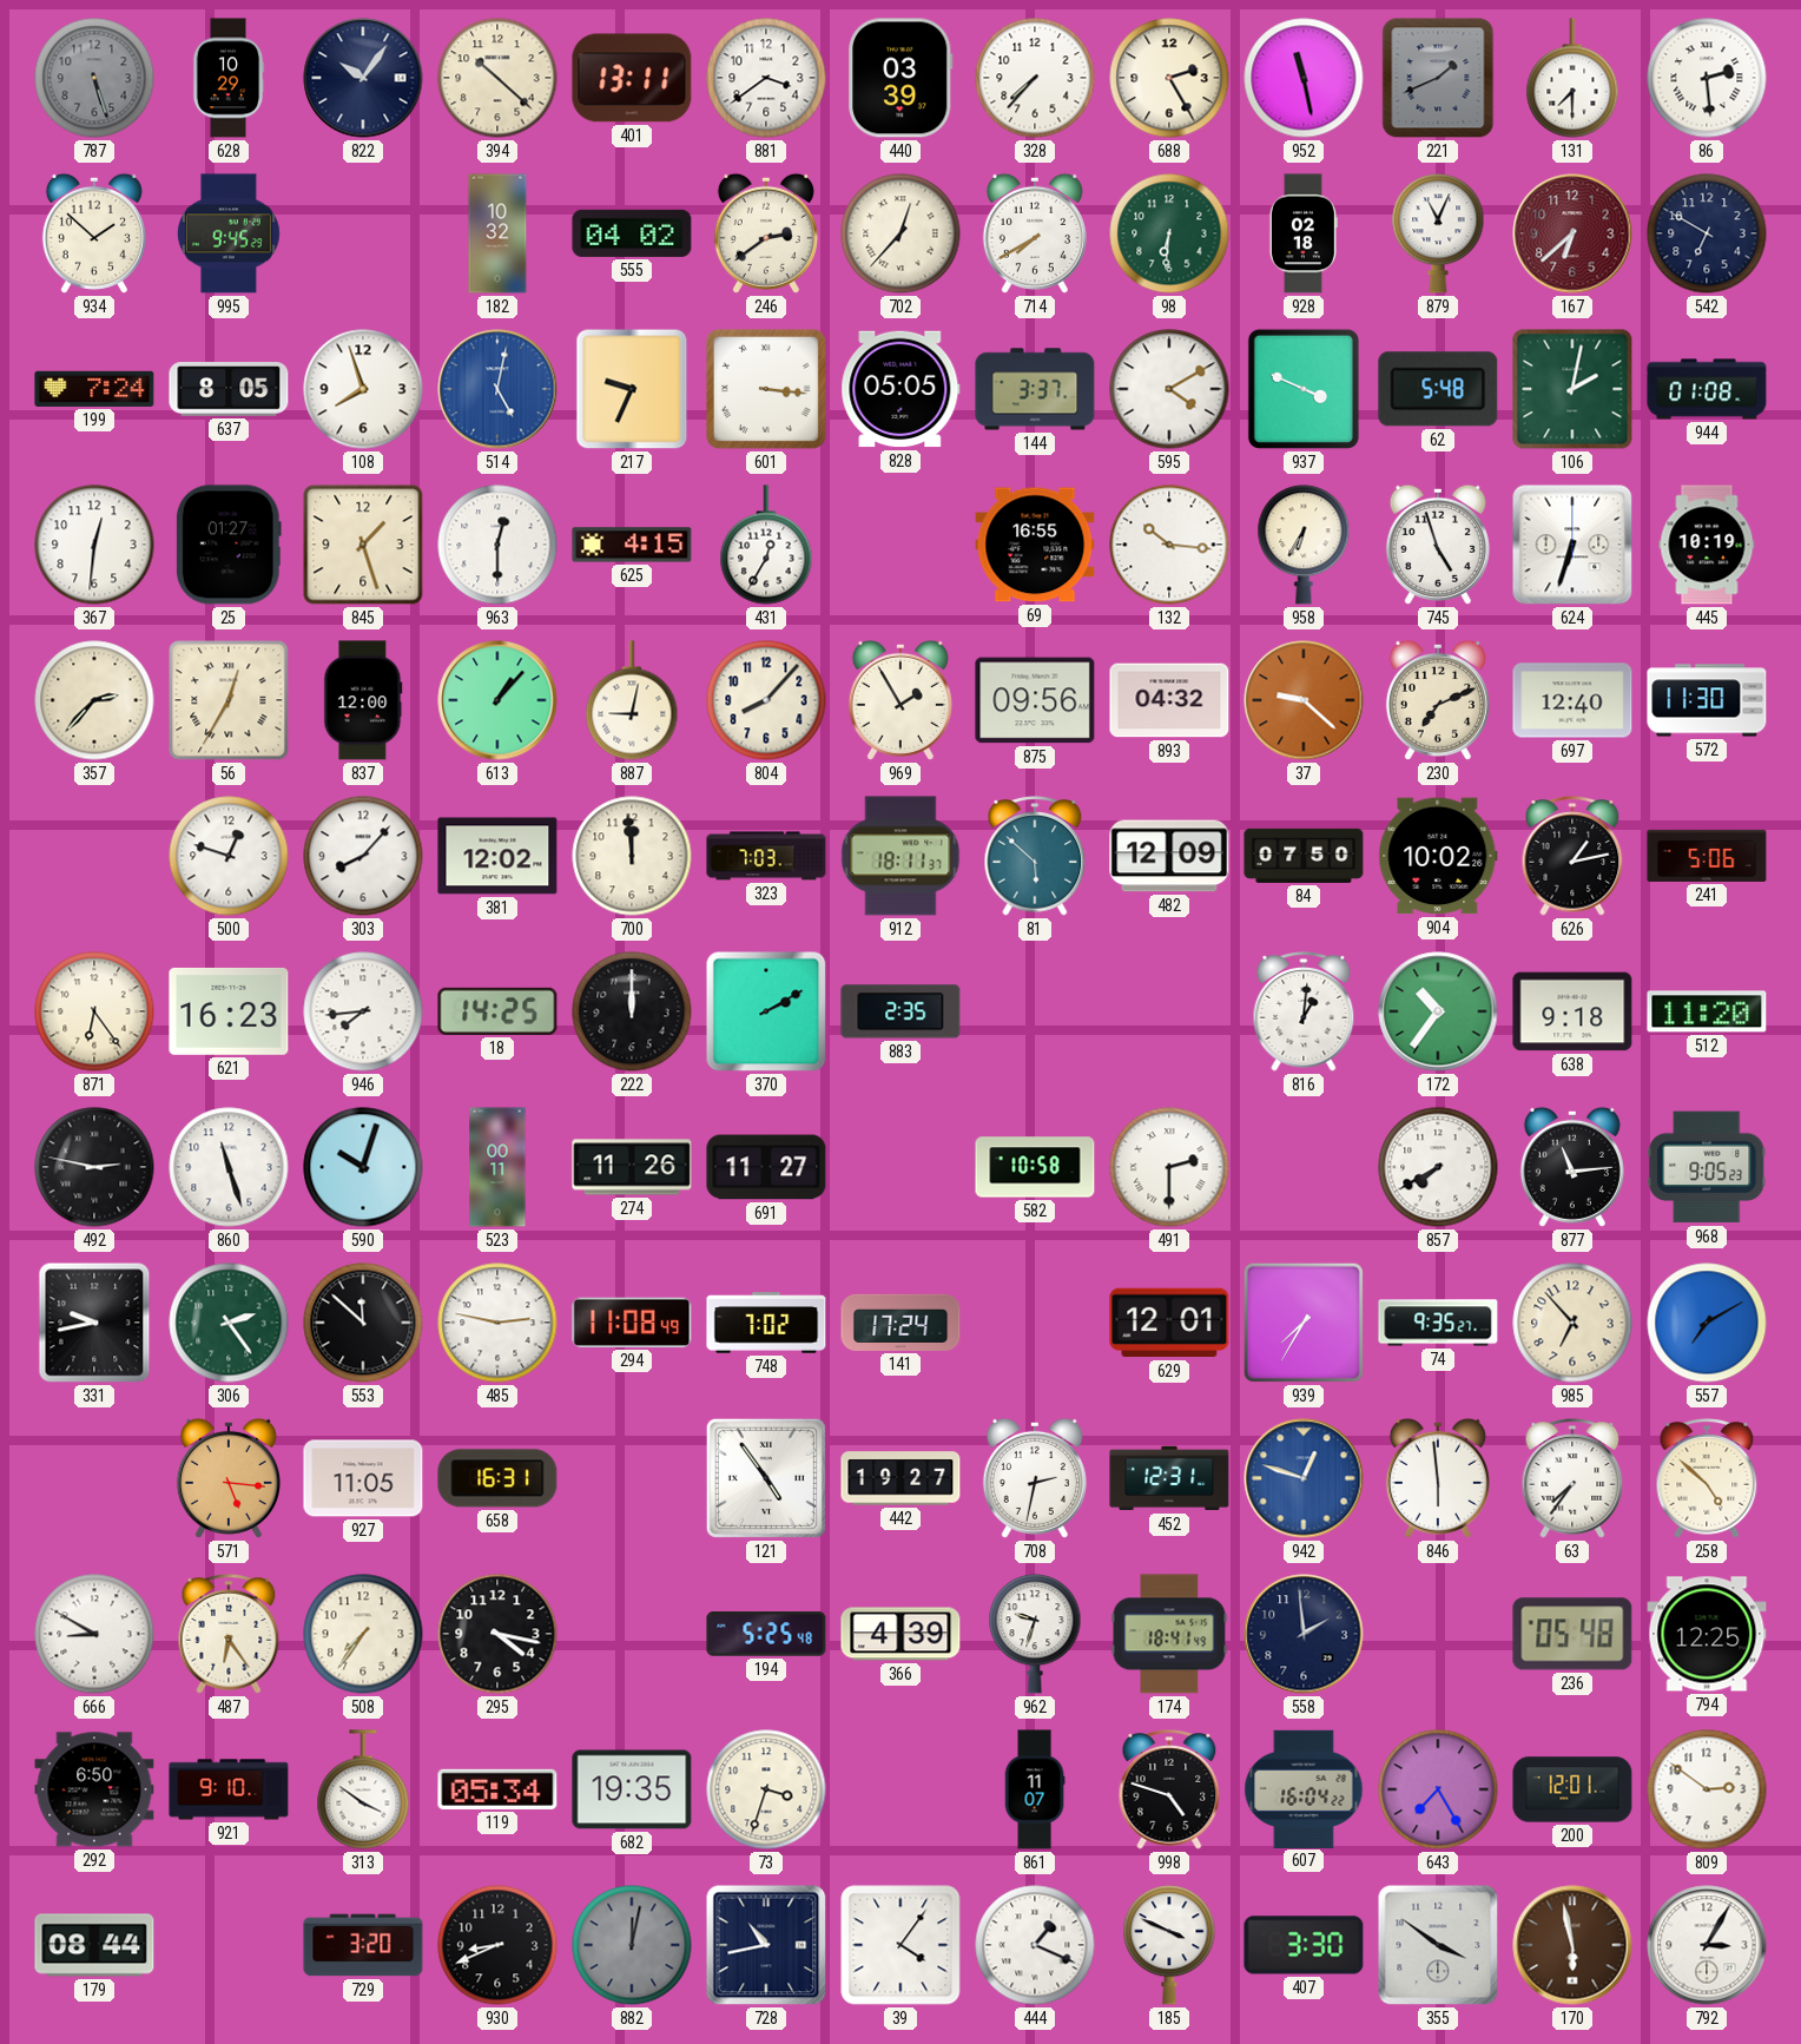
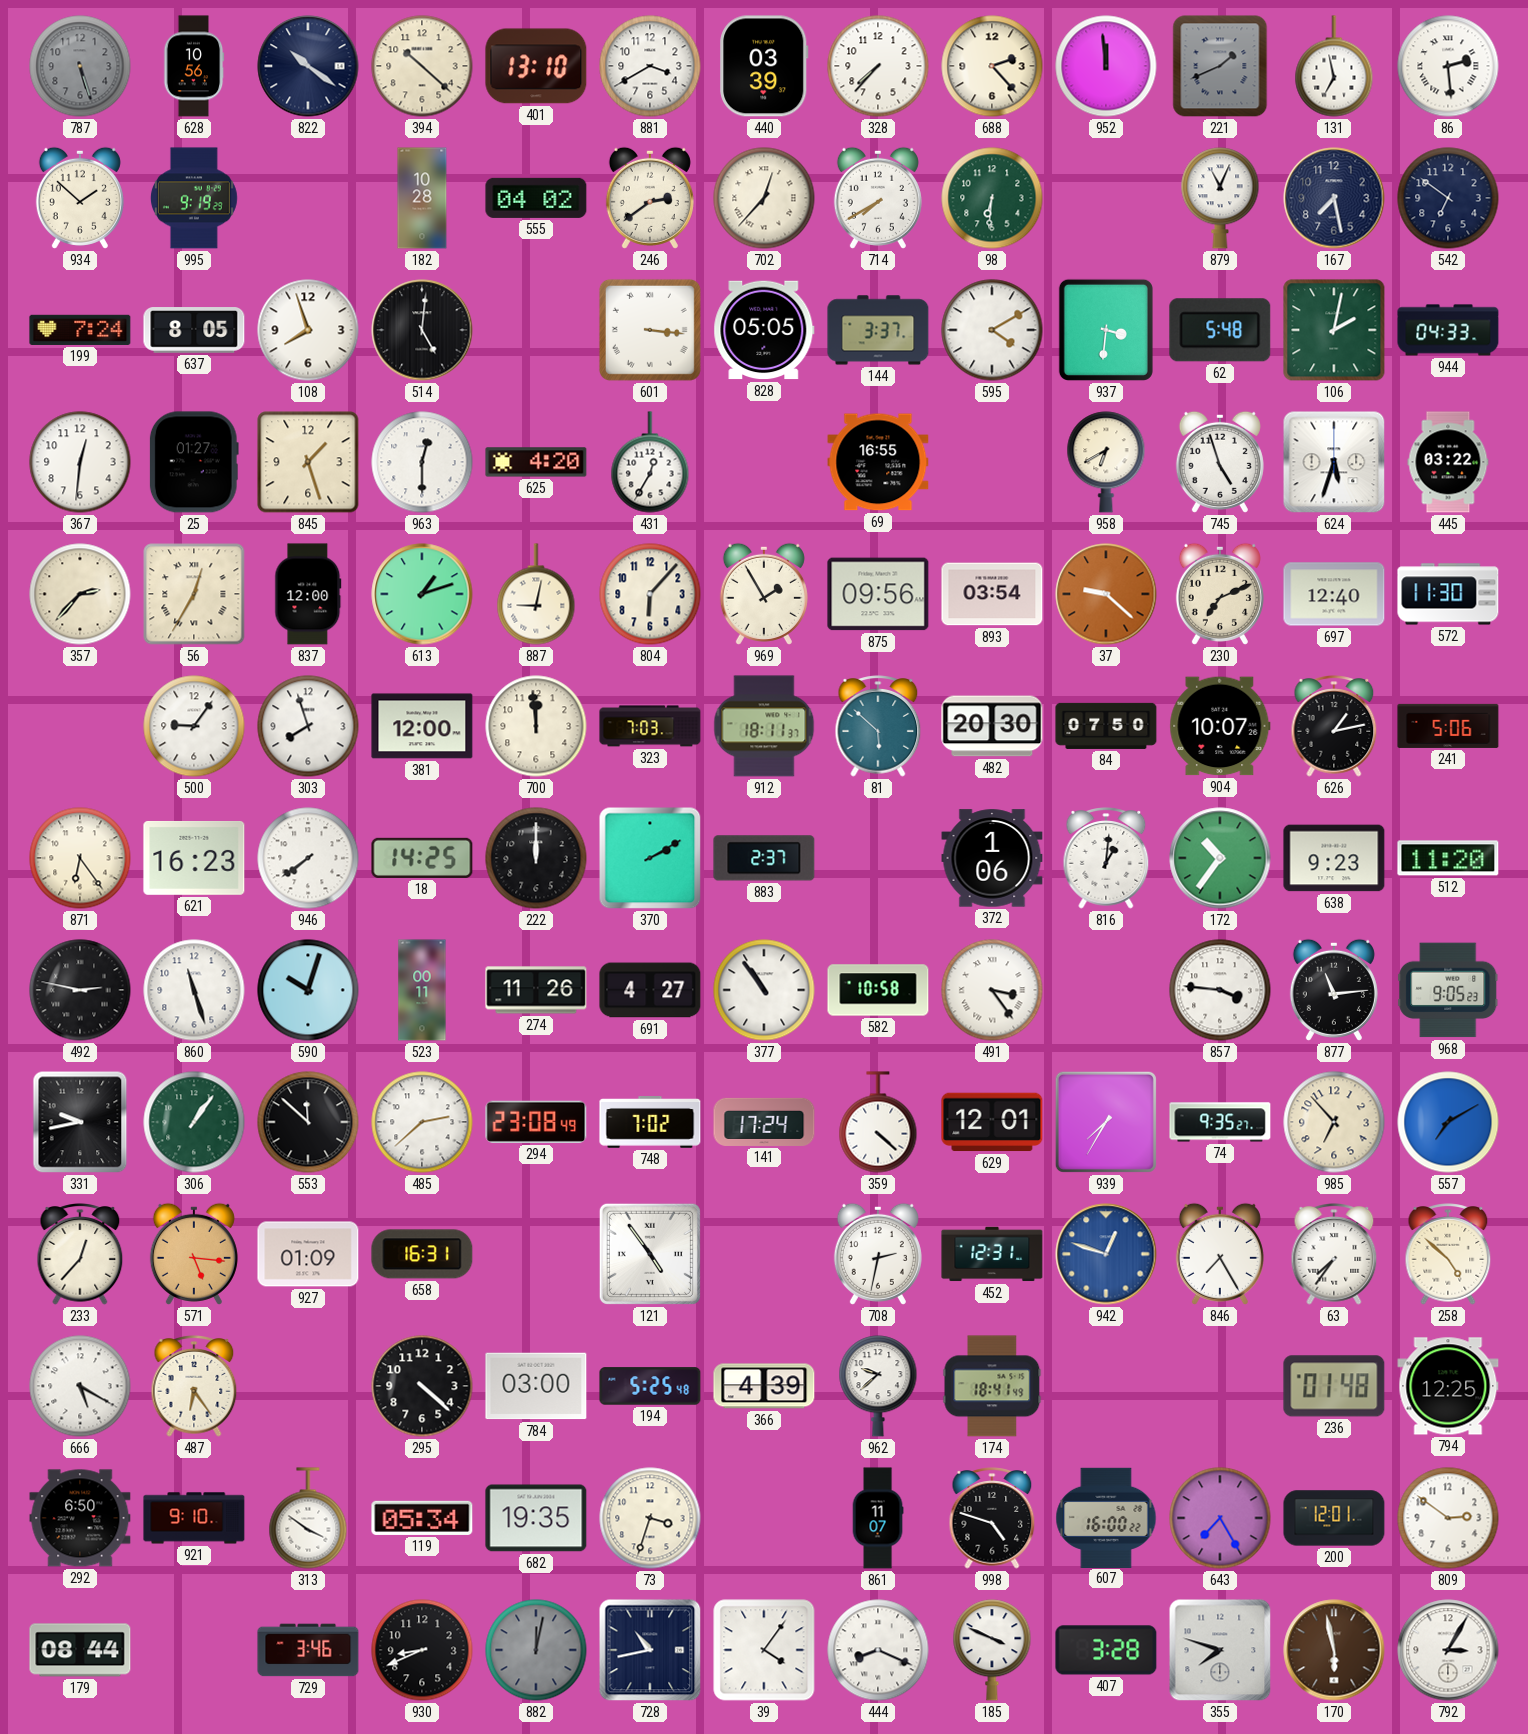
628: 10:29 -> 10:56 (194, 66)
822: 10:06 -> 10:21 (308, 66)
401: 13:11 -> 13:10 (536, 66)
881: 3:39 -> 3:40 (650, 66)
688: 2:25 -> 2:23 (992, 66)
952: 11:28 -> 11:59 (1106, 66)
131: 7:30 -> 6:58 (1334, 66)
995: 9:45 -> 9:19 (194, 198)
182: 10:32 -> 10:28 (422, 198)
928: 02:18 -> none (1304, 233)
167: 6:38 -> 7:28 (1334, 198)
167 dial: burgundy -> navy (1334, 198)
542: 6:50 -> 6:51 (1448, 198)
514: 5:02 -> 5:01 (422, 330)
514 dial: blue -> black (422, 330)
217: 9:34 -> none (632, 389)
937: 3:49 -> 3:31 (1106, 330)
944: 01:08 -> 04:33 (1448, 330)
625: 4:15 -> 4:20 (536, 462)
132: 10:16 -> none (1169, 545)
958: 6:35 -> 6:40 (1106, 462)
624: 6:33 -> 5:33 (1334, 462)
445: 10:19 -> 03:22 (1448, 462)
613: 1:07 -> 1:12 (422, 594)
804: 8:07 -> 6:07 (650, 594)
893: 04:32 -> 03:54 (992, 594)
500: 12:48 -> 9:06 (194, 726)
303: 8:07 -> 7:57 (308, 726)
381: 12:02 -> 12:00 (422, 726)
482: 12:09 -> 20:30 (992, 726)
904: 10:02 -> 10:07 (1220, 726)
946: 7:44 -> 7:39 (308, 858)
883: 2:35 -> 2:37 (764, 858)
372: none -> 1:06 (992, 858)
638: 9:18 -> 9:23 (1334, 858)
691: 11:27 -> 4:27 (650, 990)
377: none -> 10:54 (764, 990)
491: 2:30 -> 3:24 (992, 990)
857: 7:40 -> 3:46 (1220, 990)
306: 2:24 -> 1:06 (194, 1122)
485: 2:47 -> 2:38 (422, 1122)
294: 11:08 -> 23:08 (536, 1122)
359: none -> 4:22 (878, 1122)
233: none -> 12:37 (80, 1254)
927: 11:05 -> 01:09 (308, 1254)
442: 19:27 -> none (900, 1478)
846: 5:59 -> 7:25 (1220, 1254)
666: 8:50 -> 5:20 (80, 1386)
508: 7:36 -> none (363, 1634)
295: 4:17 -> 4:22 (422, 1386)
784: none -> 03:00 (536, 1386)
962: 9:33 -> 9:38 (878, 1386)
558: 1:59 -> none (1304, 1634)
236: 05:48 -> 01:48 (1334, 1386)
607: 16:04 -> 16:00 (1106, 1517)
729: 3:20 -> 3:46 (308, 1650)
444: 1:19 -> 8:19 (878, 1650)
407: 3:30 -> 3:28 (1106, 1650)
355: 3:51 -> 7:48 (1220, 1650)
